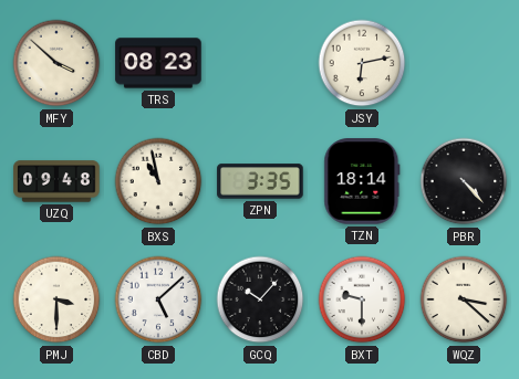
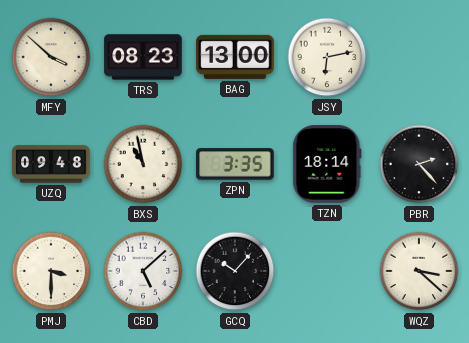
BAG: none -> 13:00 (235, 57)
PBR: 4:23 -> 2:23 (419, 164)
BXT: 9:30 -> none (362, 299)
